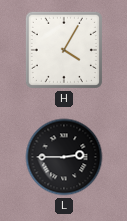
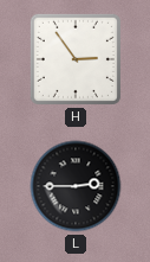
H: 4:05 -> 2:54 (76, 59)
